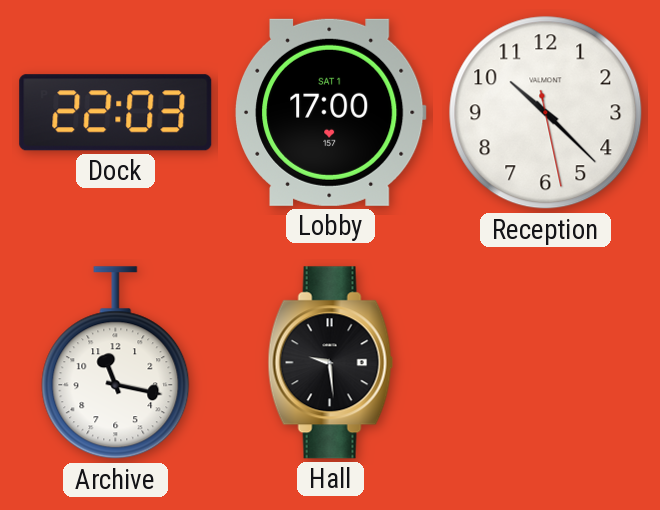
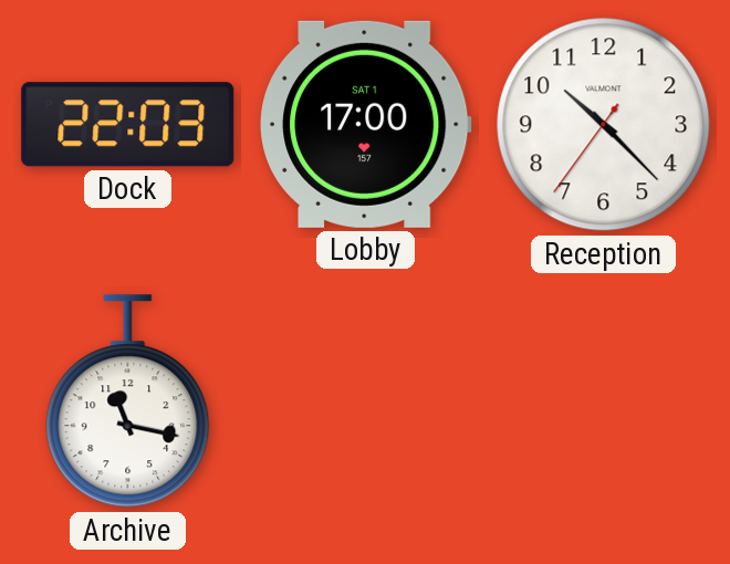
Reception: 10:22:28 -> 10:22:36 (604, 125)
Hall: 9:29 -> none (330, 363)
